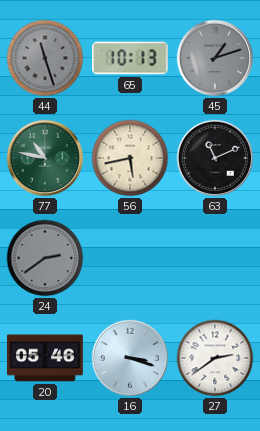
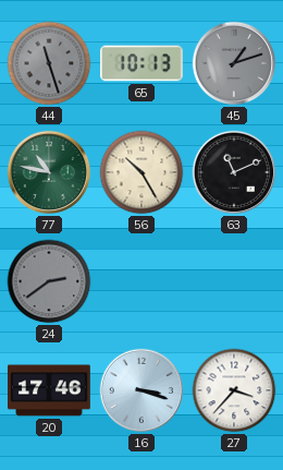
56: 5:43 -> 10:25 (141, 172)
20: 05:46 -> 17:46 (50, 390)
27: 2:39 -> 3:37 (234, 390)
